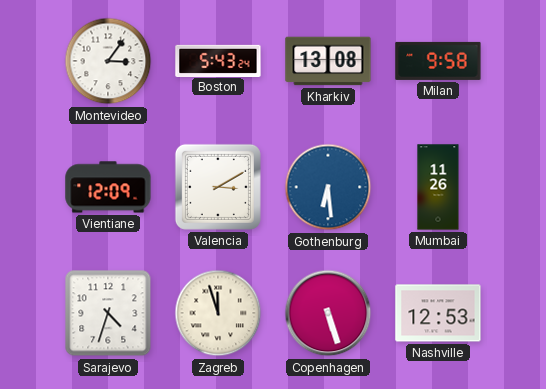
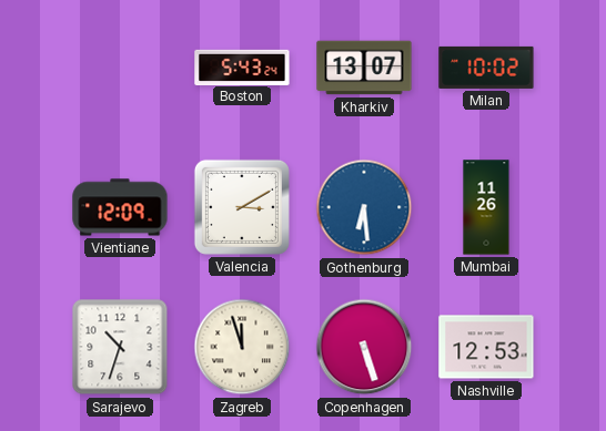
Montevideo: 3:06 -> none (108, 61)
Kharkiv: 13:08 -> 13:07 (364, 68)
Milan: 9:58 -> 10:02 (486, 68)
Sarajevo: 4:33 -> 10:33 (120, 347)
